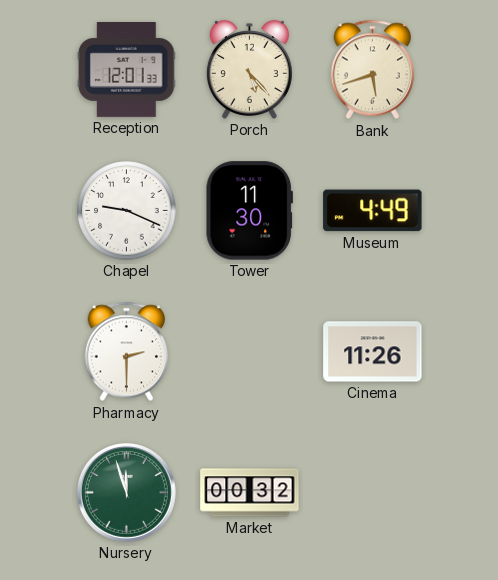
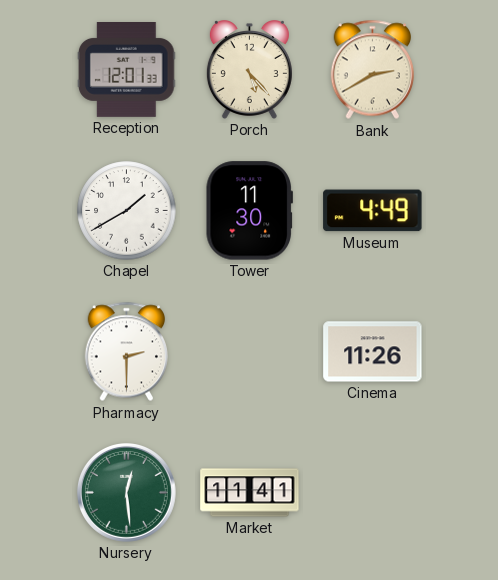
Bank: 5:42 -> 2:40 (373, 70)
Chapel: 9:19 -> 1:40 (127, 211)
Nursery: 11:57 -> 12:29 (127, 493)
Market: 00:32 -> 11:41 (250, 493)
